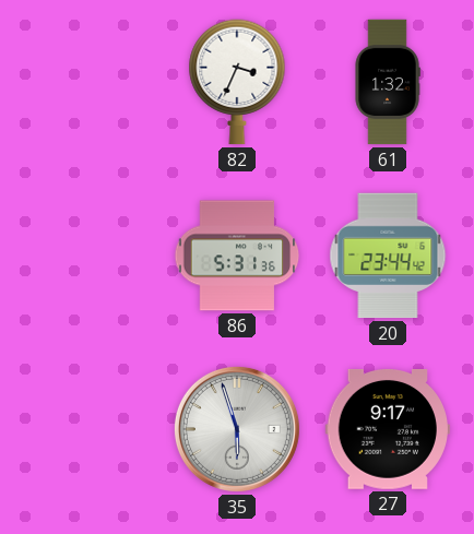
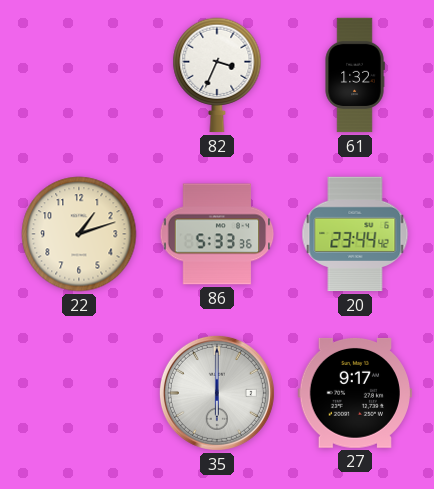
22: none -> 1:12 (79, 234)
86: 5:31 -> 5:33 (217, 234)
35: 5:57 -> 6:00 (217, 393)
